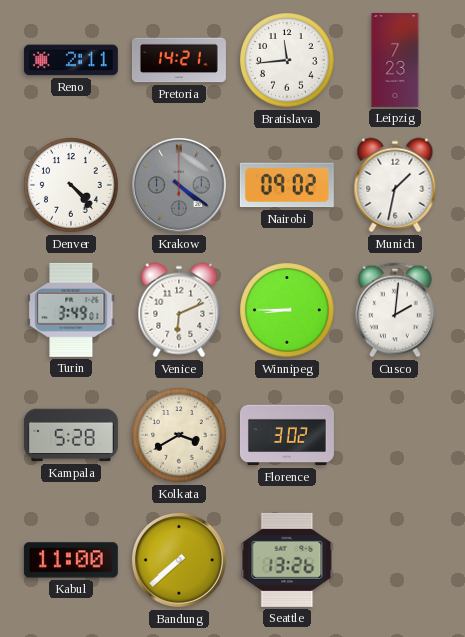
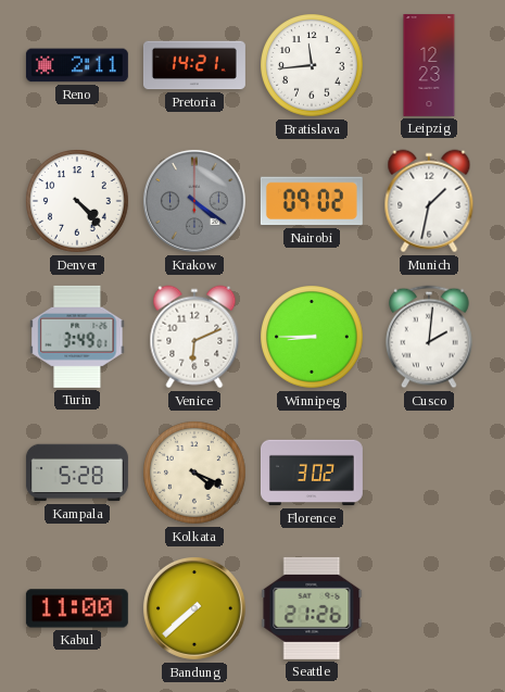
Leipzig: 7:23 -> 12:23 (429, 65)
Kolkata: 3:40 -> 4:19 (194, 473)
Seattle: 13:26 -> 21:26 (312, 608)
